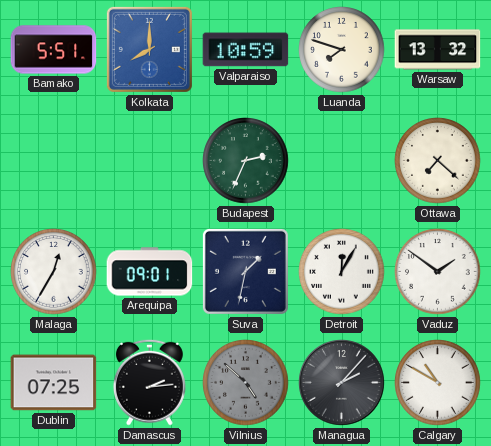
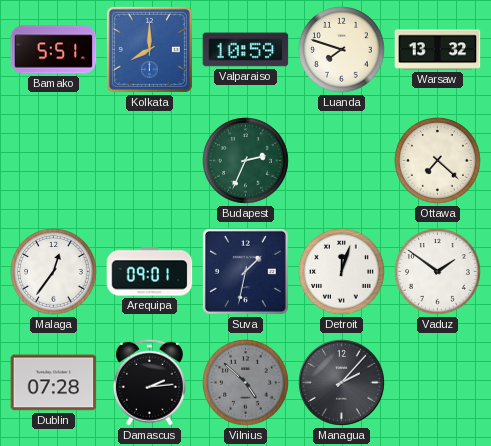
Malaga: 12:35 -> 12:36 (54, 272)
Detroit: 12:05 -> 12:03 (342, 272)
Dublin: 07:25 -> 07:28 (54, 383)
Calgary: 10:50 -> none (438, 383)
